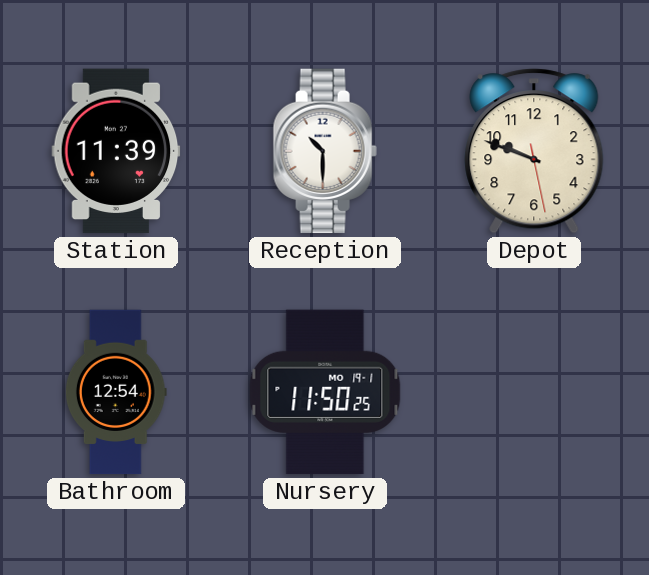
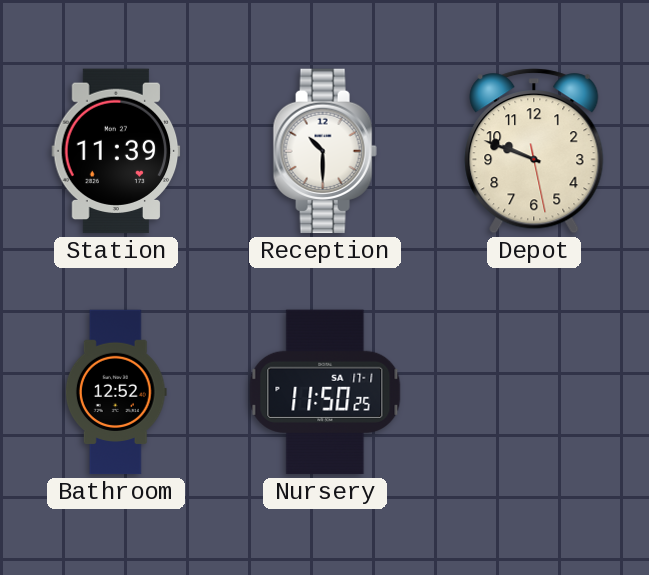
Bathroom: 12:54 -> 12:52 (116, 392)
Nursery date: MO 19-1 -> SA 17-1 (325, 392)
